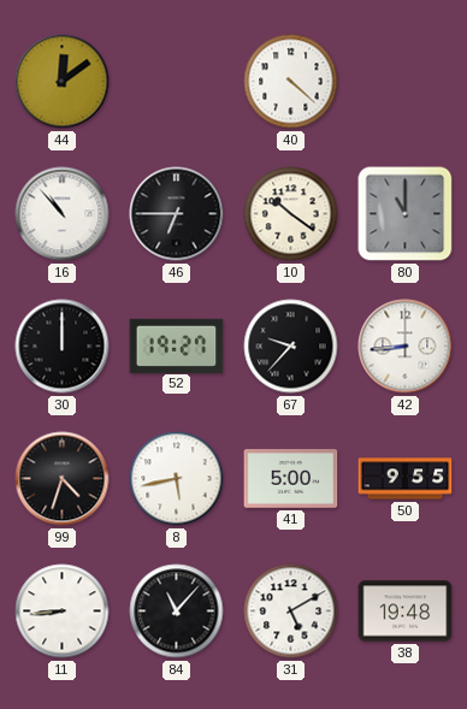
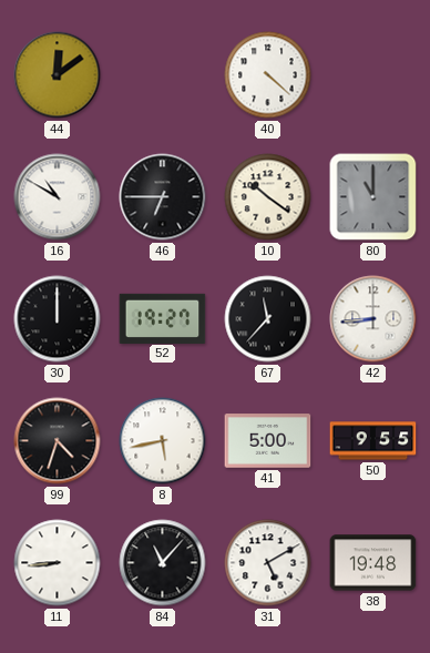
16: 10:53 -> 10:50 (58, 197)
67: 9:37 -> 11:37 (268, 319)
